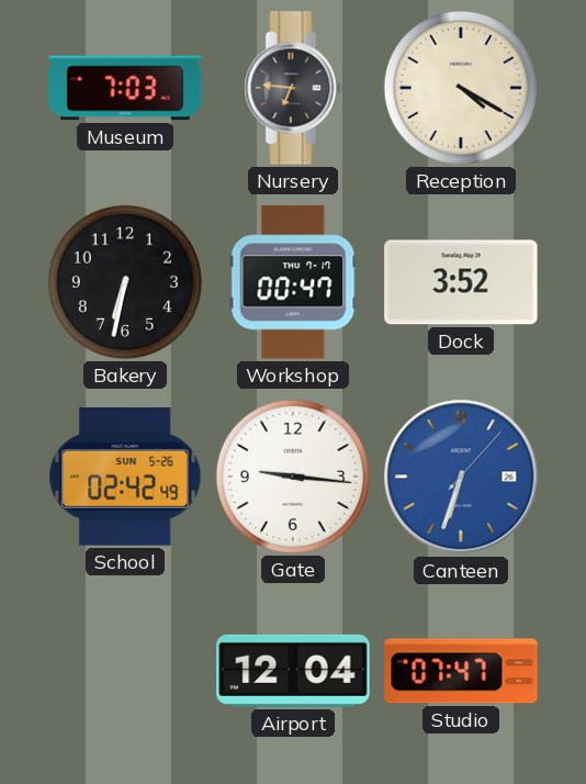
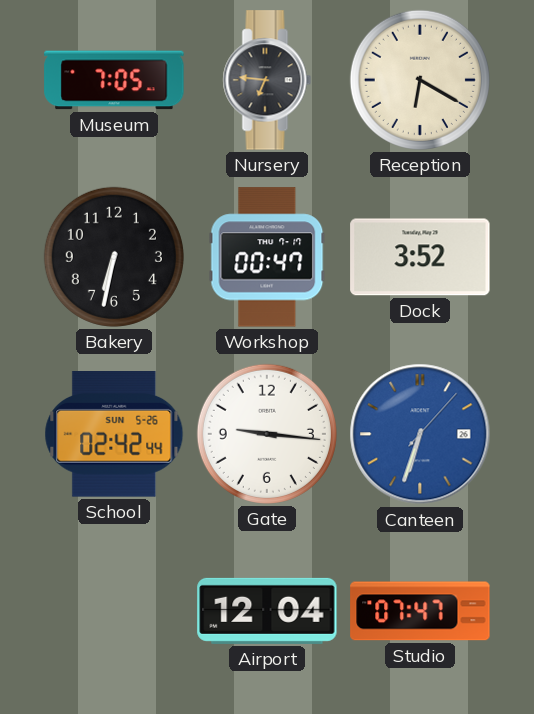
Museum: 7:03 -> 7:05 (114, 80)
Reception: 4:20 -> 6:20 (420, 80)
School: 02:42:49 -> 02:42:44 (114, 435)
